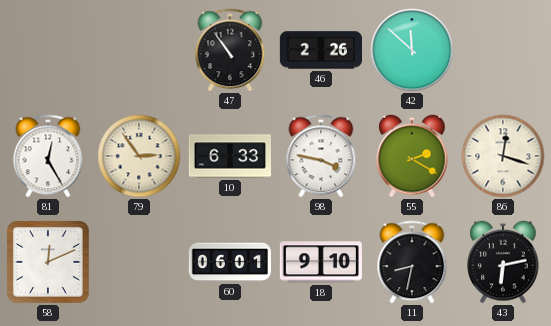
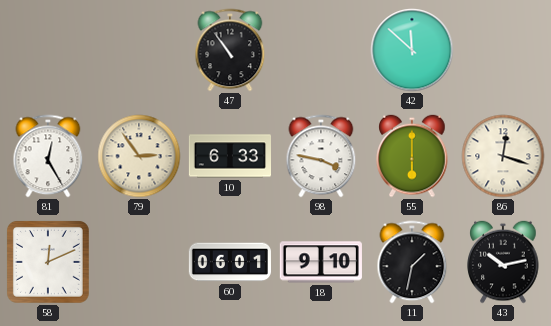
46: 2:26 -> none (320, 50)
55: 2:20 -> 6:00 (412, 156)
11: 8:32 -> 1:32 (412, 262)
43: 6:13 -> 10:13 (503, 262)
